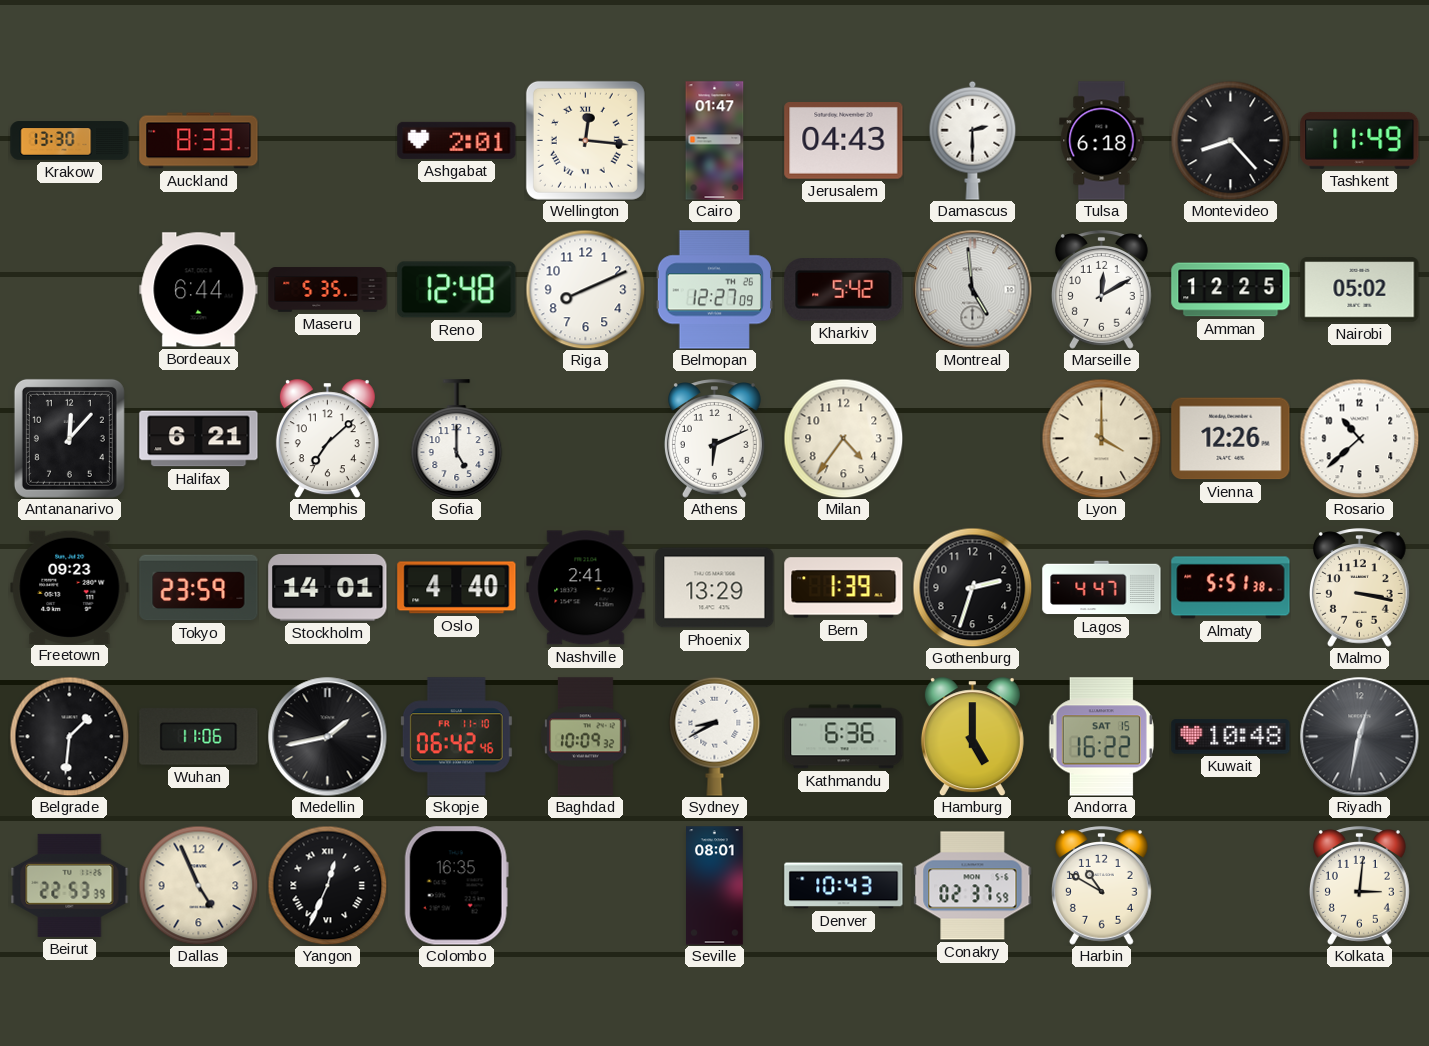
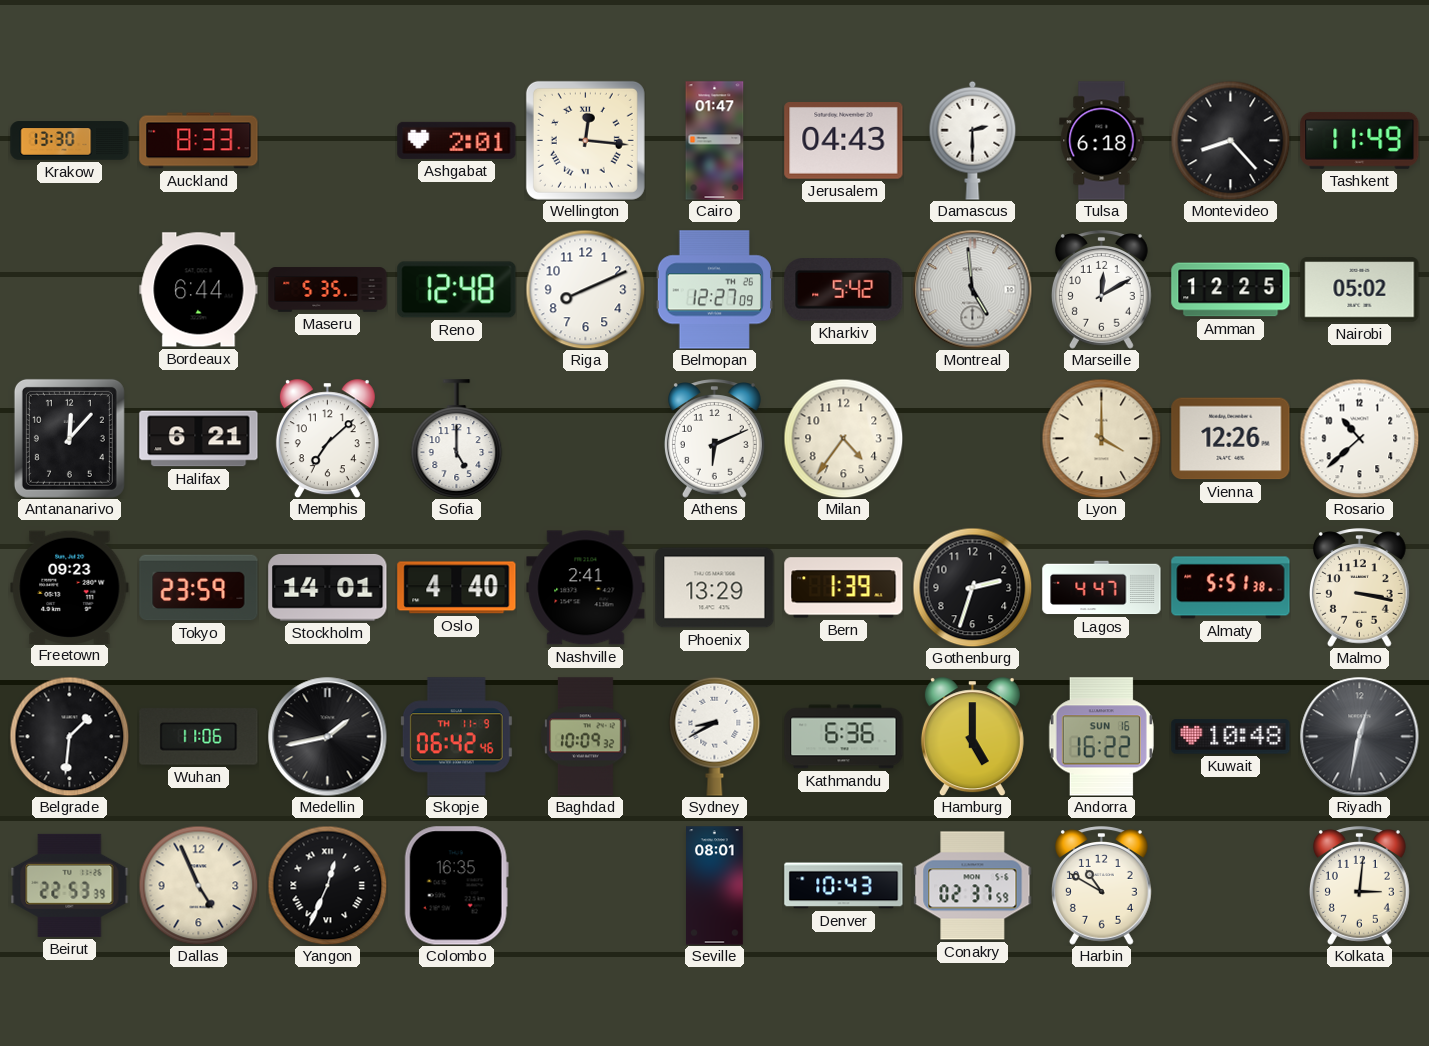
Skopje date: FR 11-10 -> TH 11-9 (456, 737)
Andorra date: SAT 15 -> SUN 16 (1101, 737)
